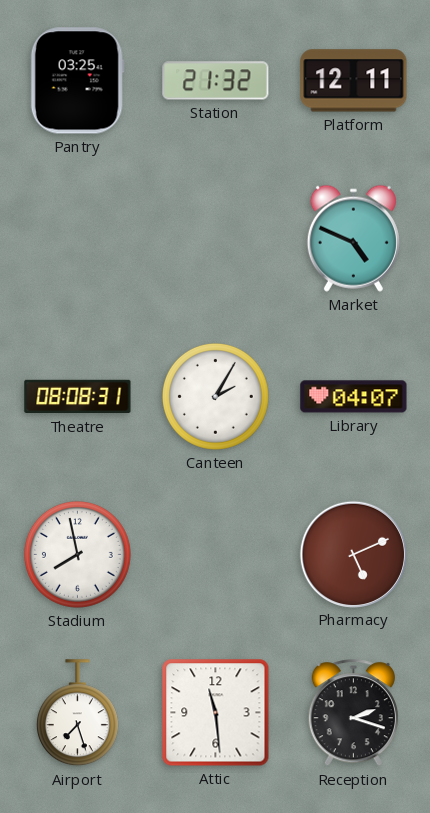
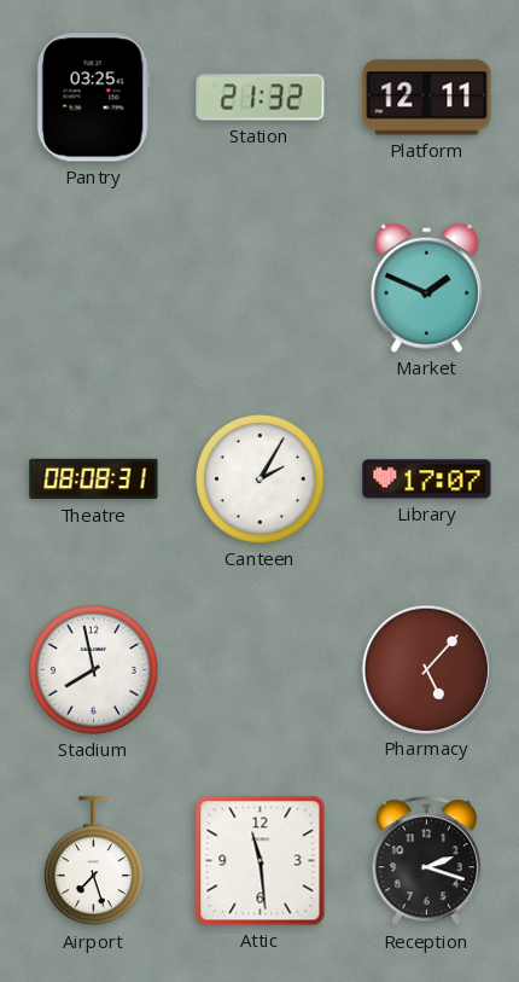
Market: 4:49 -> 1:49 (426, 287)
Library: 04:07 -> 17:07 (427, 480)
Pharmacy: 5:11 -> 5:07 (426, 669)
